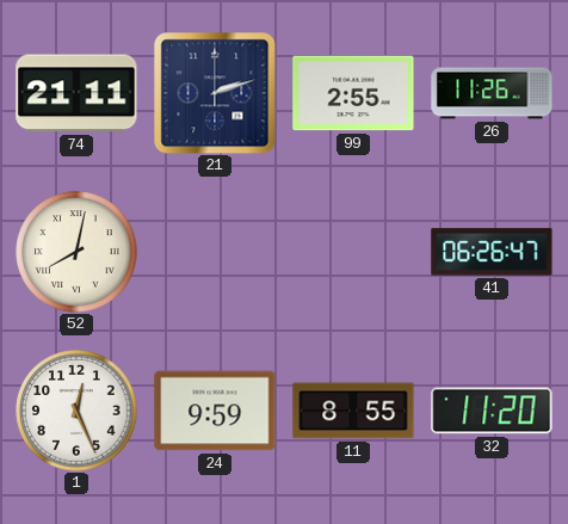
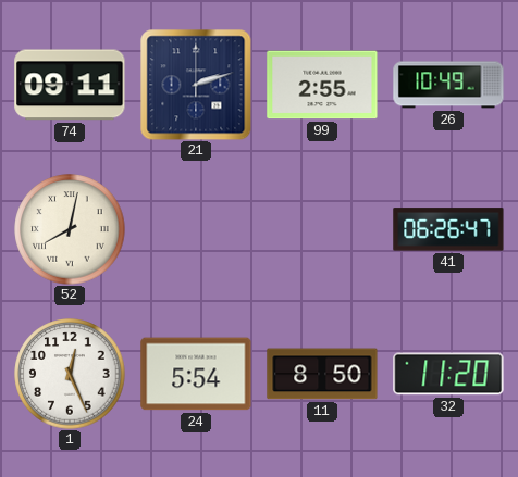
74: 21:11 -> 09:11 (70, 85)
26: 11:26 -> 10:49 (448, 85)
24: 9:59 -> 5:54 (196, 374)
11: 8:55 -> 8:50 (322, 374)
